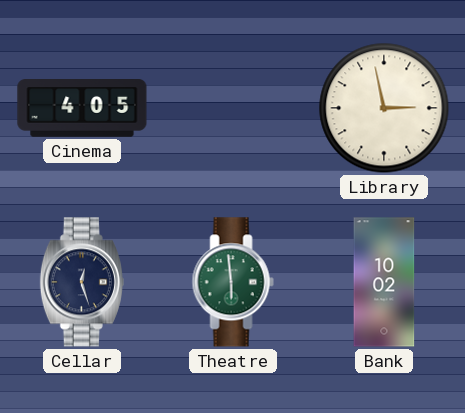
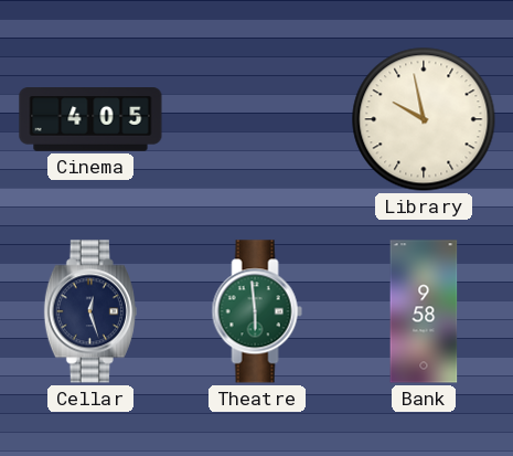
Library: 2:58 -> 9:58 (424, 119)
Bank: 10:02 -> 9:58 (424, 311)
